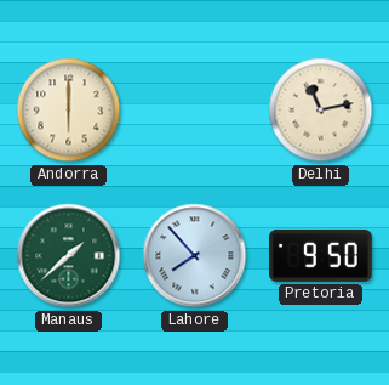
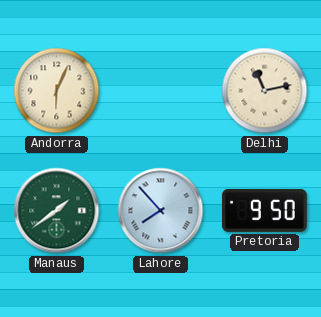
Andorra: 6:00 -> 6:04 (57, 91)
Manaus: 1:38 -> 1:39 (57, 211)
